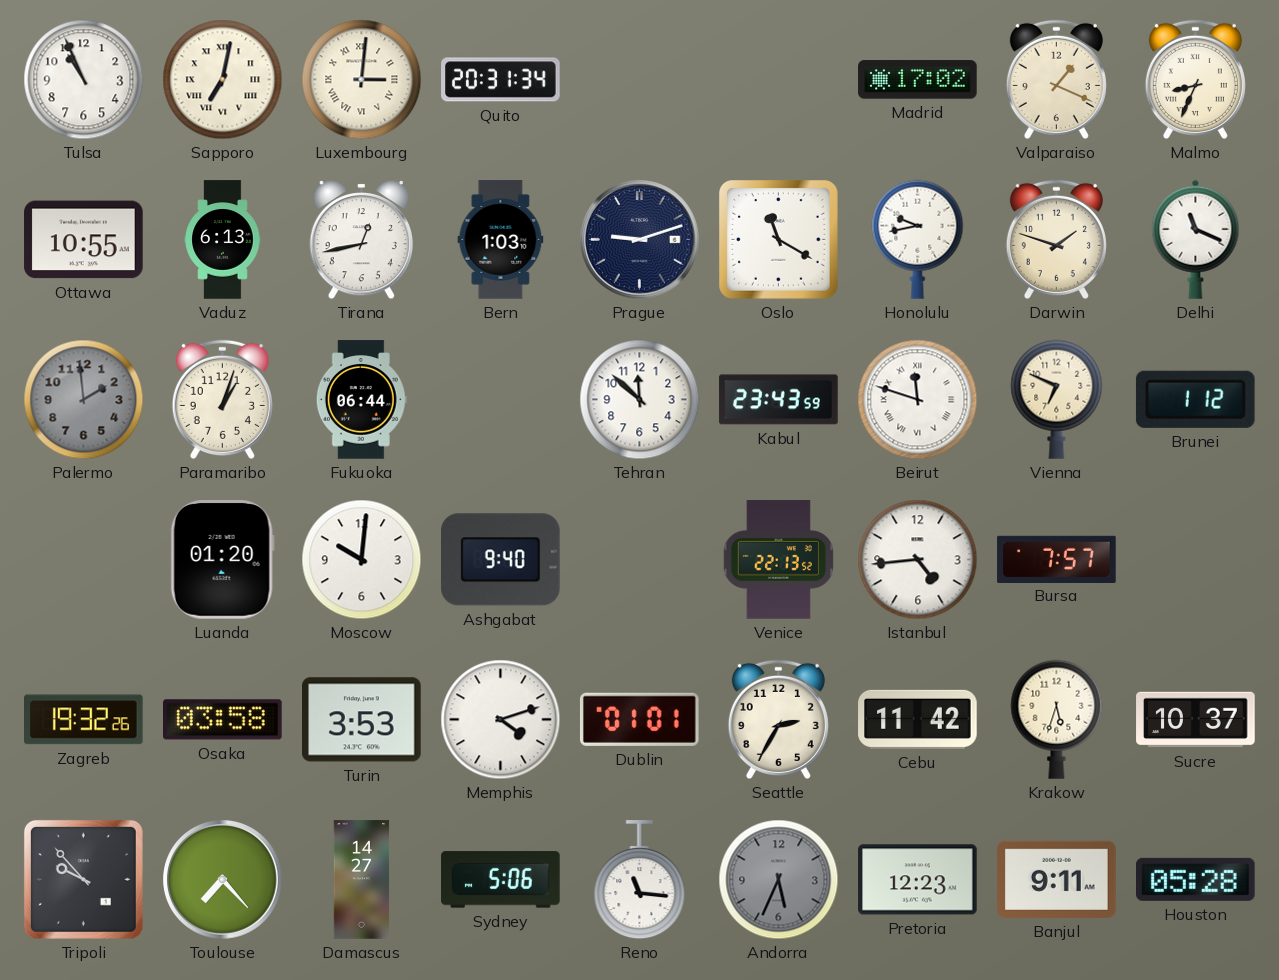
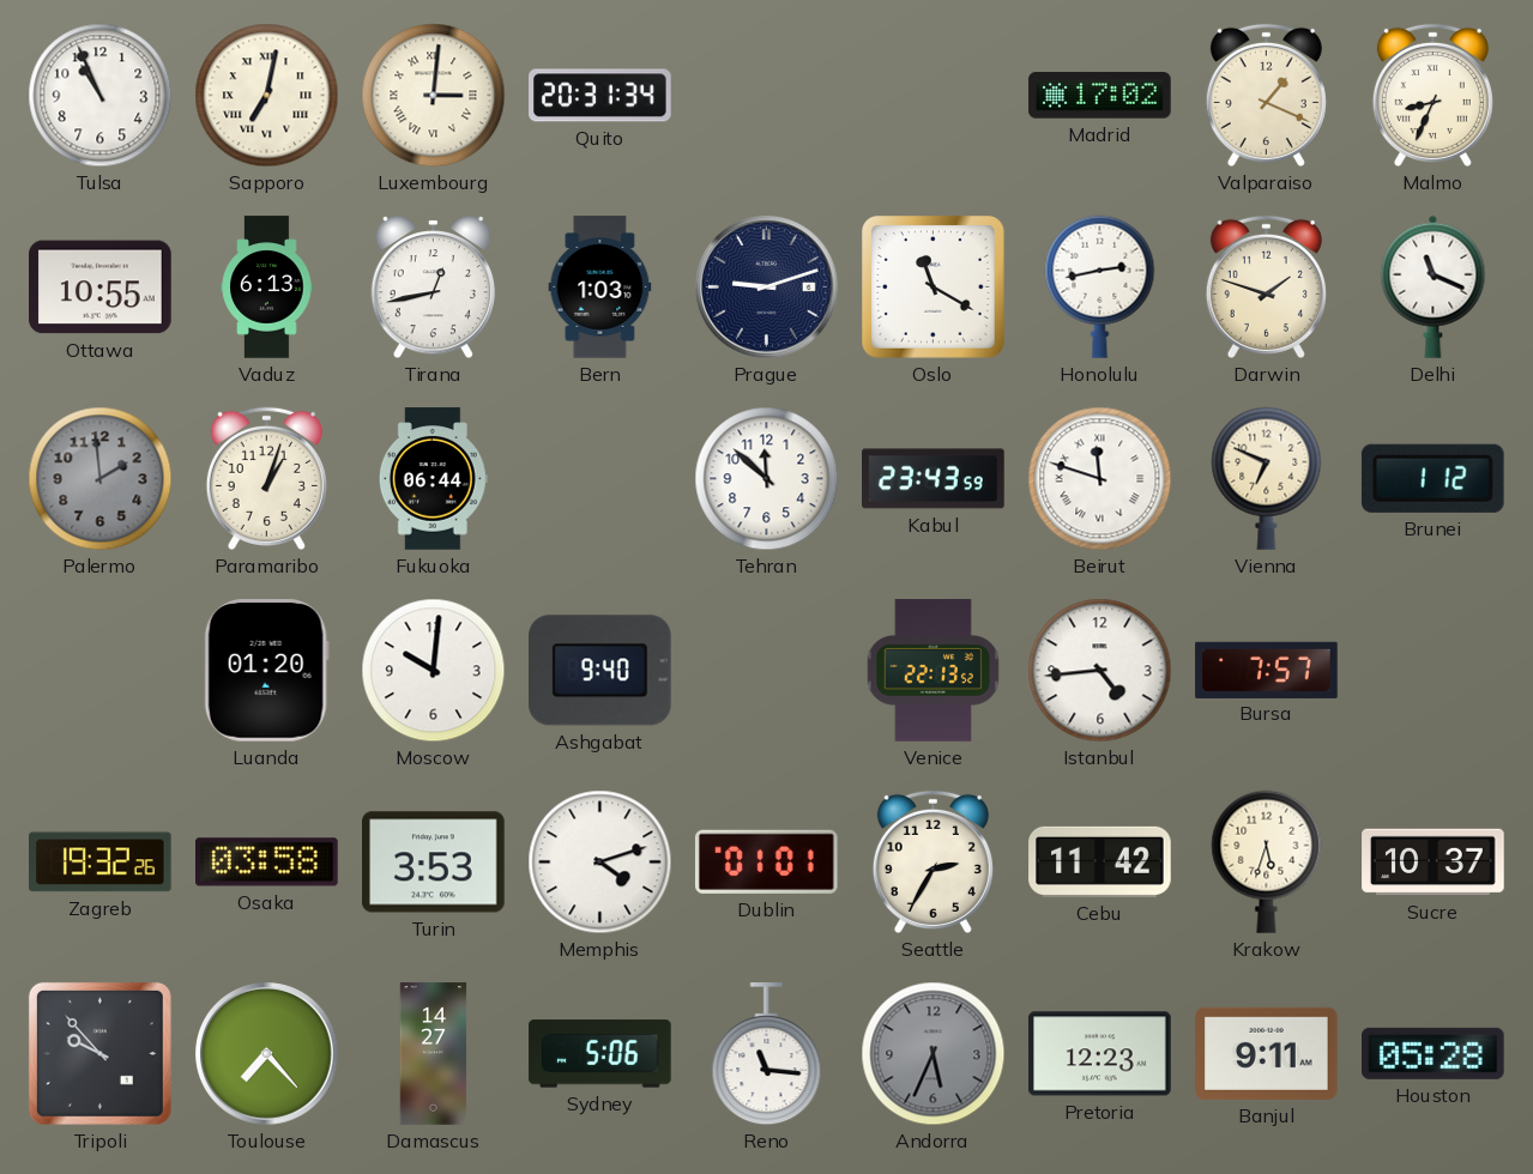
Honolulu: 9:43 -> 2:43 (1100, 286)
